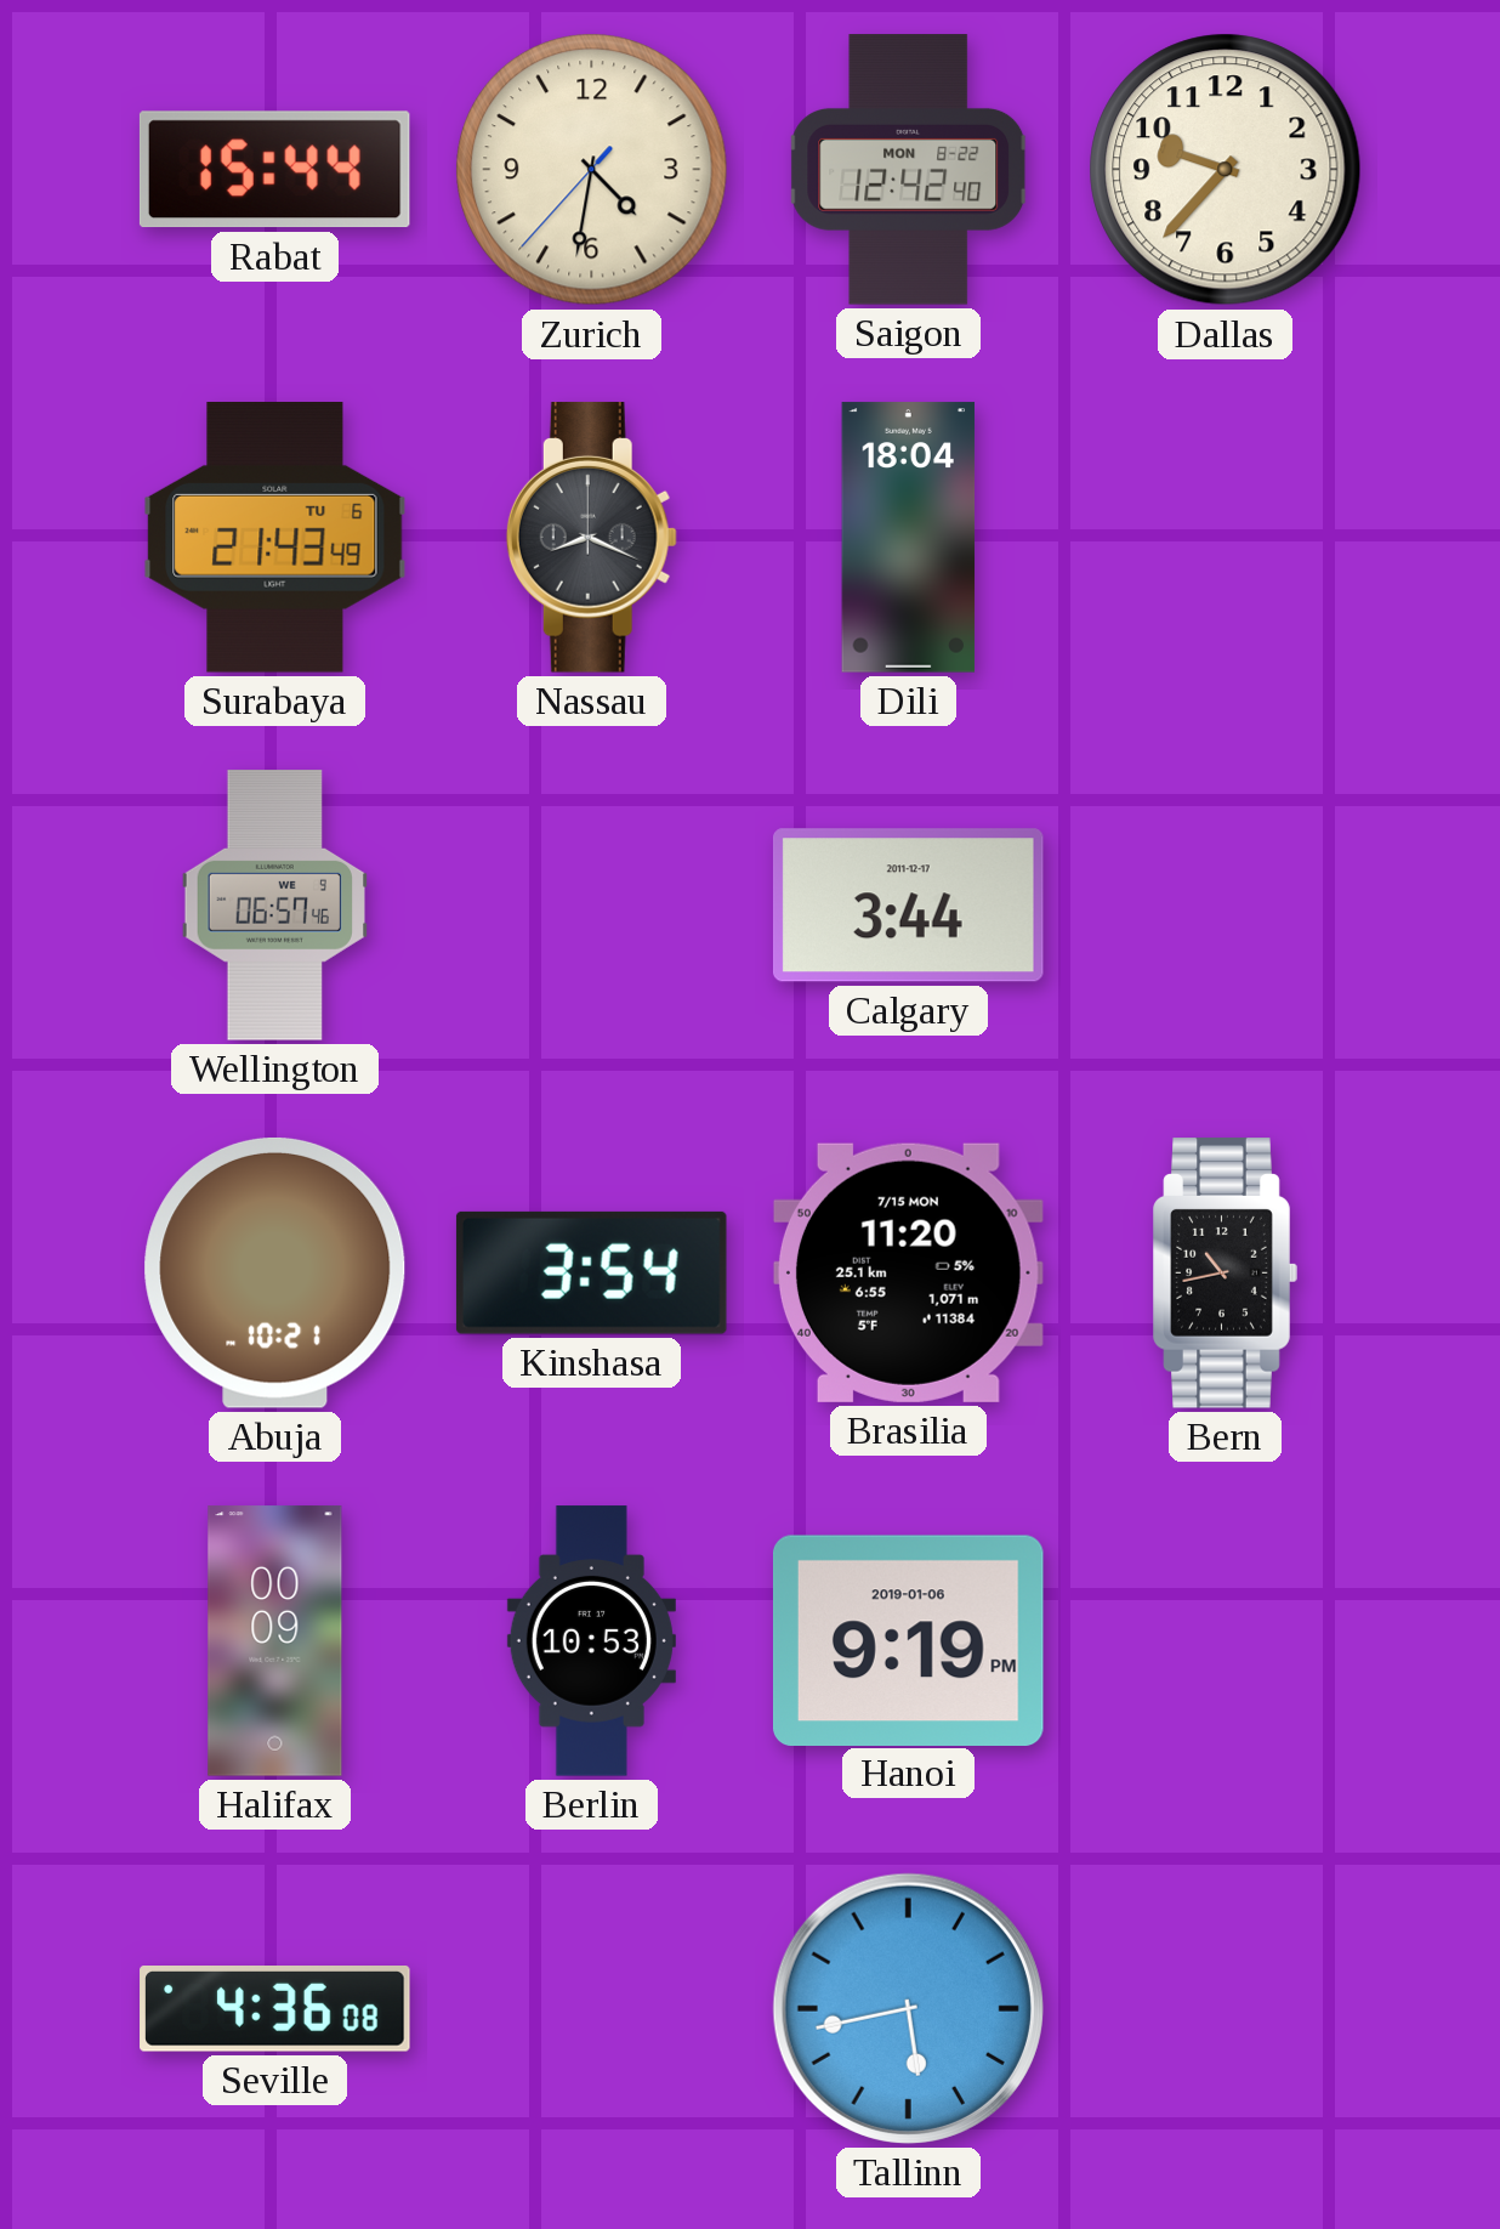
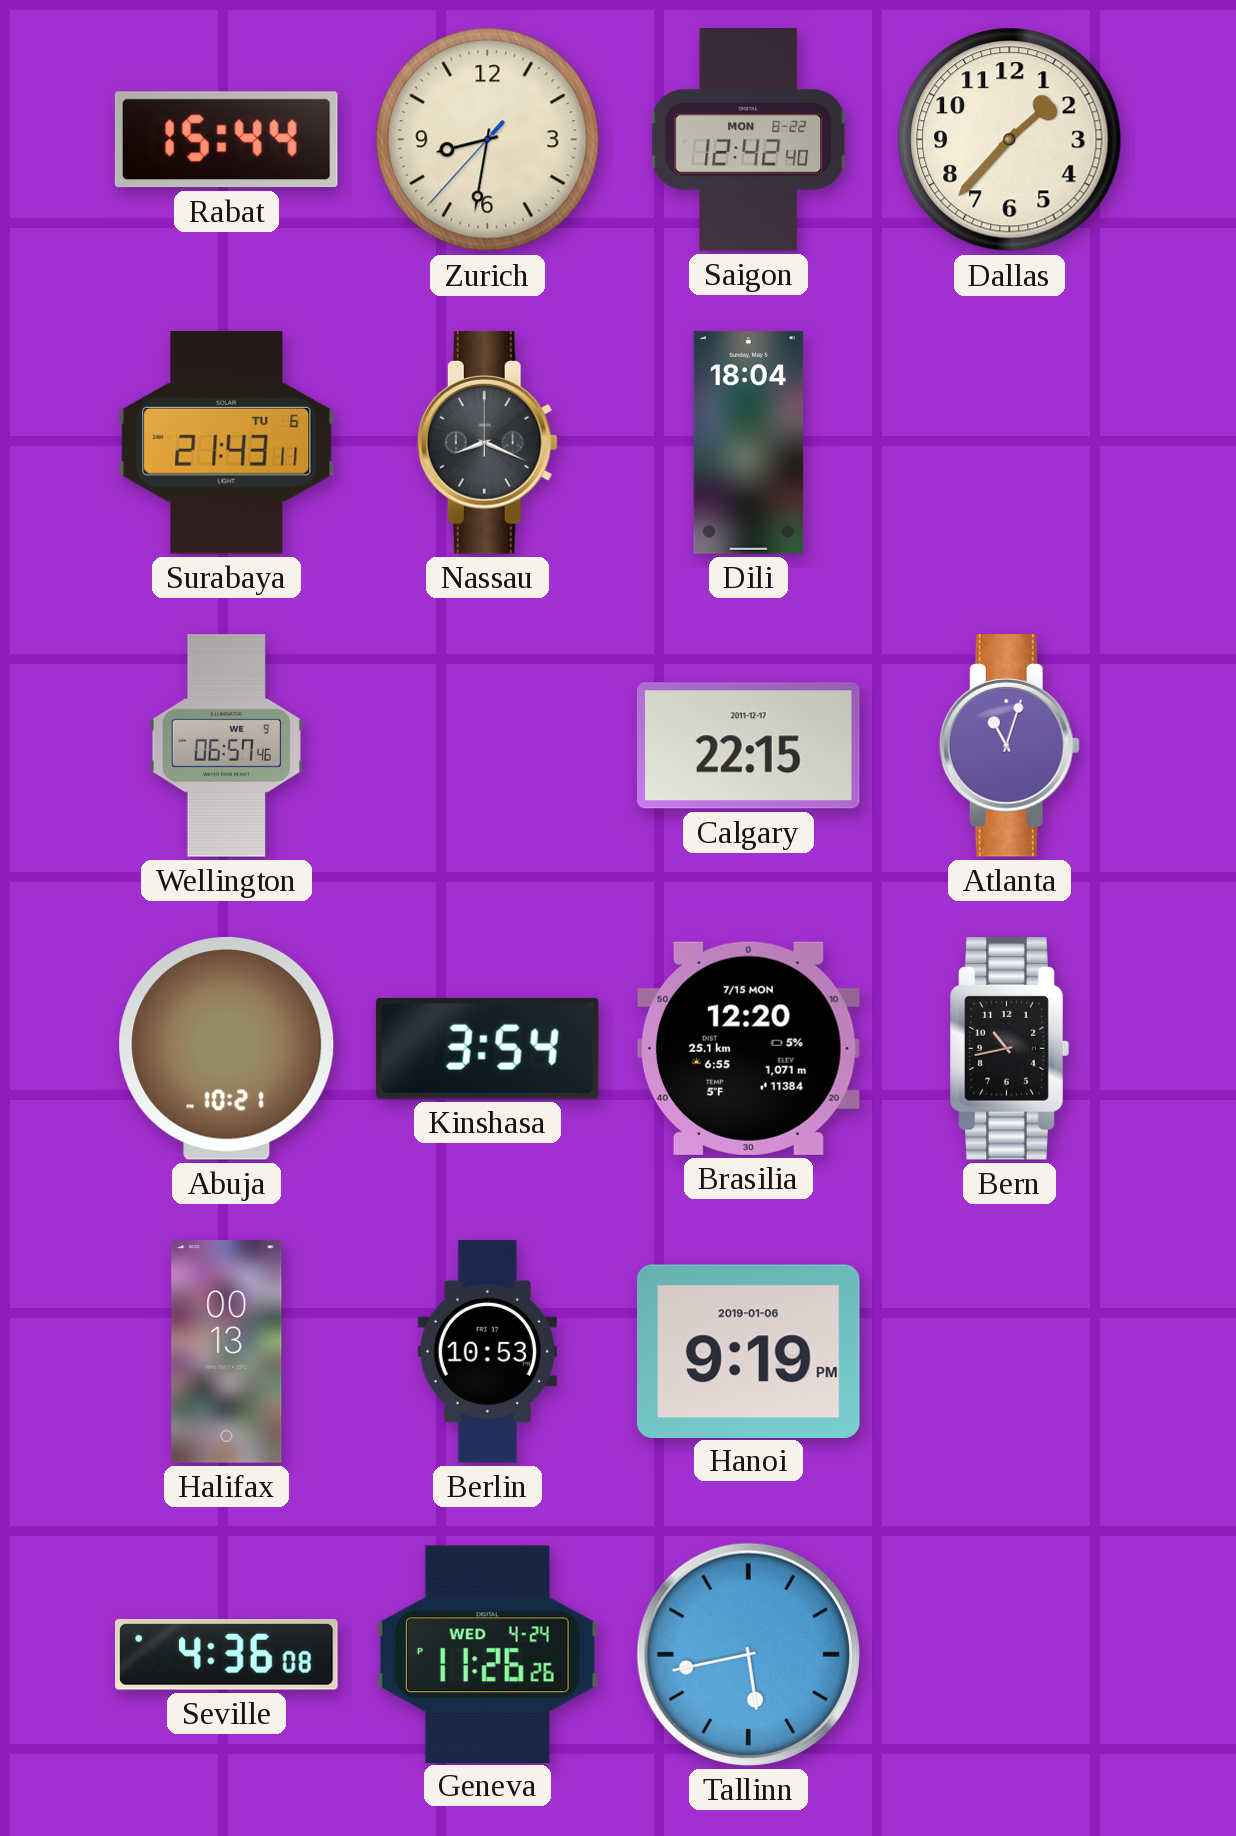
Zurich: 4:31 -> 8:31 (488, 140)
Dallas: 9:37 -> 1:37 (1010, 140)
Surabaya: 21:43:49 -> 21:43:11 (227, 443)
Calgary: 3:44 -> 22:15 (748, 746)
Atlanta: none -> 11:03 (1009, 746)
Brasilia: 11:20 -> 12:20 (748, 1048)
Halifax: 00:09 -> 00:13 (227, 1352)
Geneva: none -> 11:26 (487, 1654)
